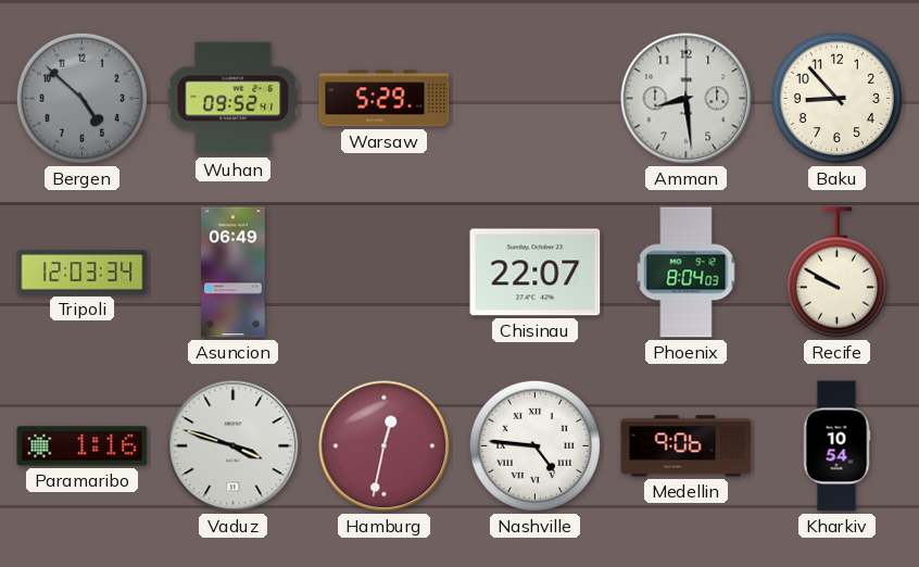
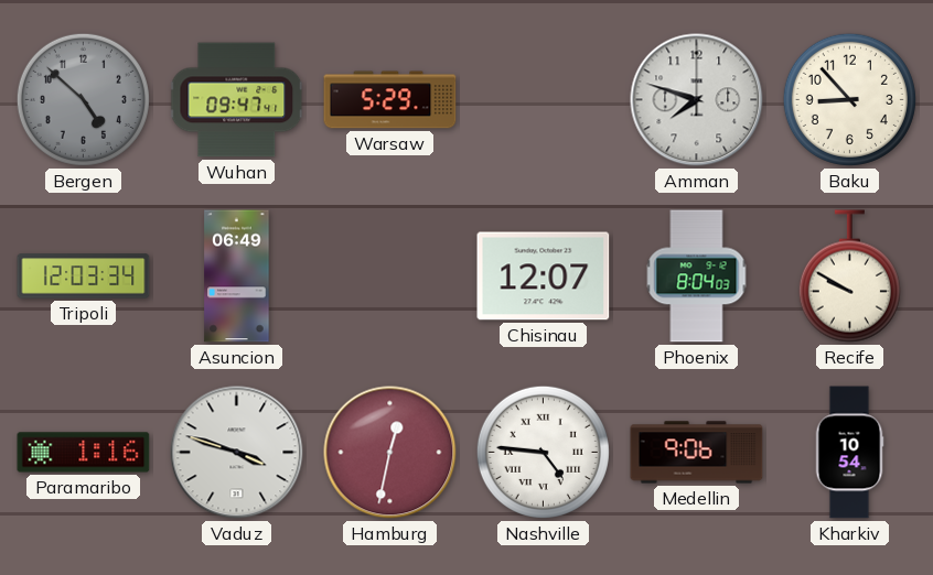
Wuhan: 09:52 -> 09:47 (237, 100)
Amman: 8:29 -> 7:48 (697, 100)
Chisinau: 22:07 -> 12:07 (544, 276)
